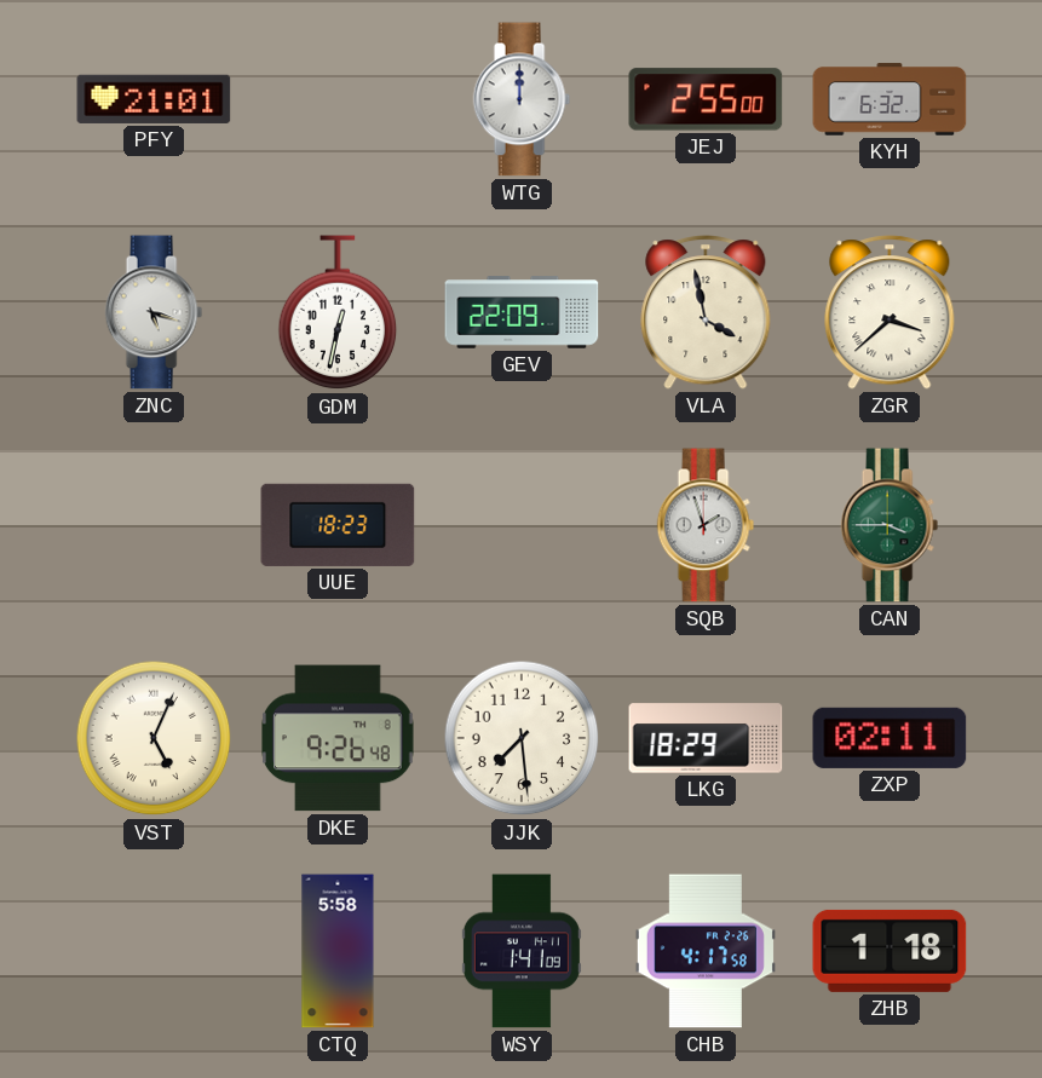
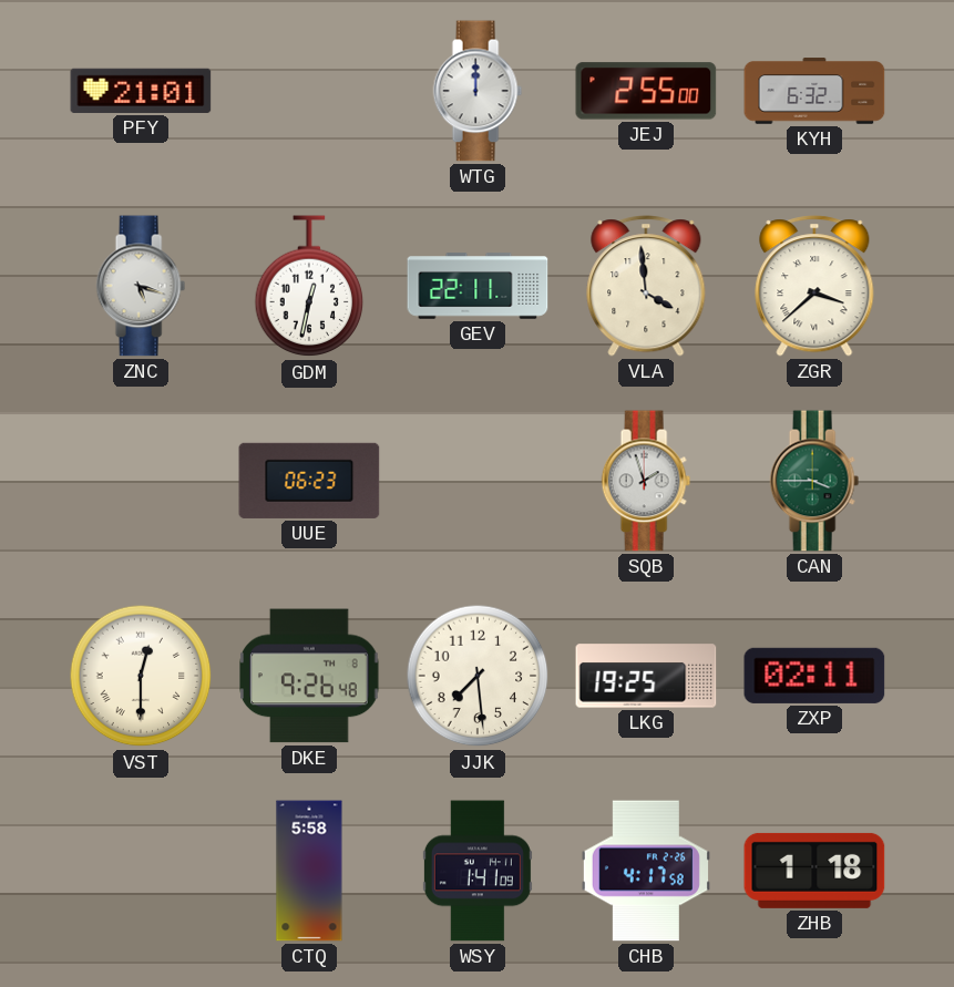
GEV: 22:09 -> 22:11 (478, 286)
VLA: 3:58 -> 3:59 (646, 286)
UUE: 18:23 -> 06:23 (309, 481)
VST: 5:04 -> 12:30 (141, 676)
LKG: 18:29 -> 19:25 (646, 676)
